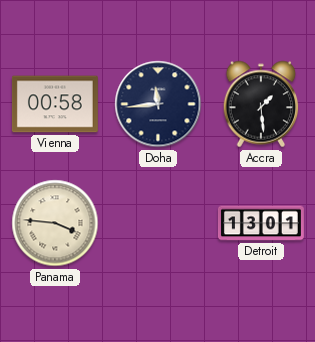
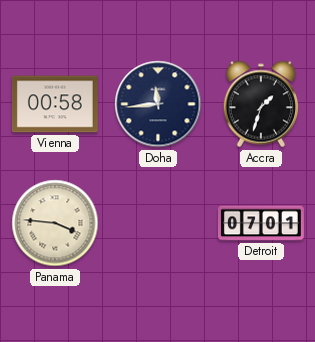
Accra: 1:29 -> 1:33 (261, 104)
Detroit: 13:01 -> 07:01 (261, 223)
